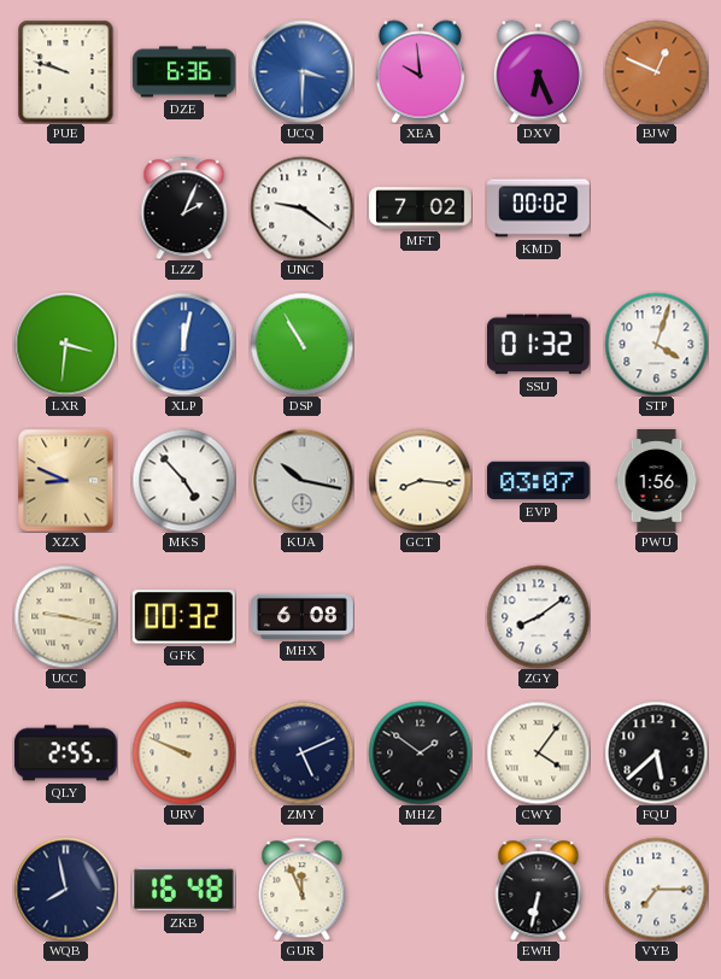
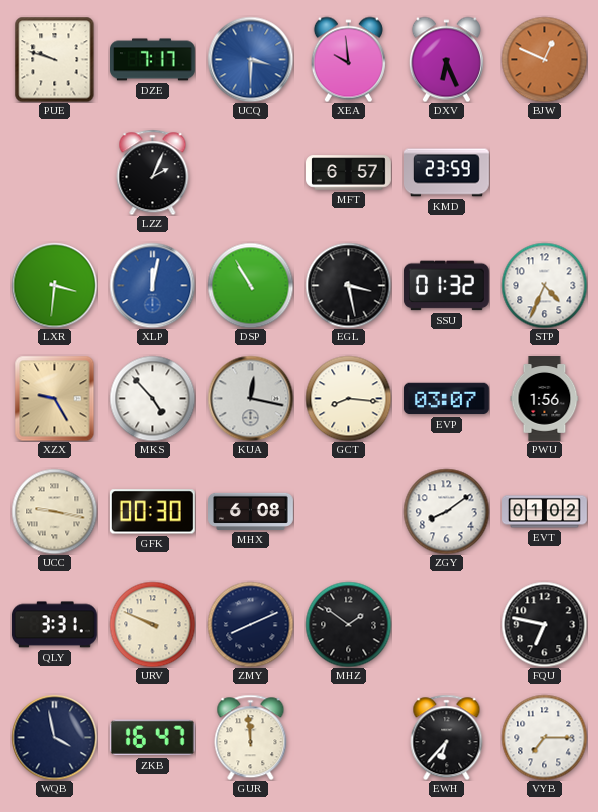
DZE: 6:36 -> 7:17 (153, 60)
UNC: 9:21 -> none (301, 207)
MFT: 7:02 -> 6:57 (349, 173)
KMD: 00:02 -> 23:59 (447, 173)
EGL: none -> 3:28 (348, 285)
STP: 4:03 -> 4:34 (544, 285)
XZX: 8:49 -> 9:25 (55, 398)
KUA: 10:17 -> 12:17 (250, 398)
GFK: 00:32 -> 00:30 (152, 512)
EVT: none -> 01:02 (545, 512)
QLY: 2:55 -> 3:31 (54, 625)
ZMY: 5:11 -> 8:11 (250, 624)
CWY: 4:06 -> none (538, 752)
FQU: 5:38 -> 6:47 (544, 624)
WQB: 7:58 -> 3:58 (54, 737)
ZKB: 16:48 -> 16:47 (152, 738)
GUR: 11:56 -> 11:59 (251, 737)
EWH: 6:32 -> 6:37 (447, 737)
